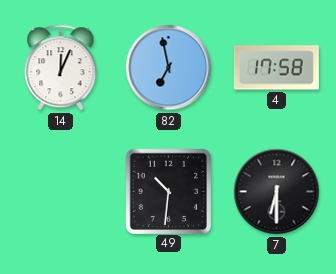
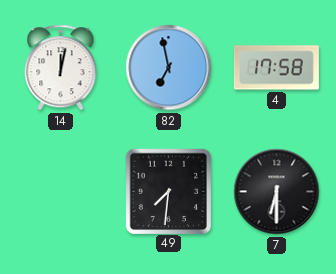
14: 12:04 -> 12:02 (61, 68)
49: 10:31 -> 7:31 (168, 191)
